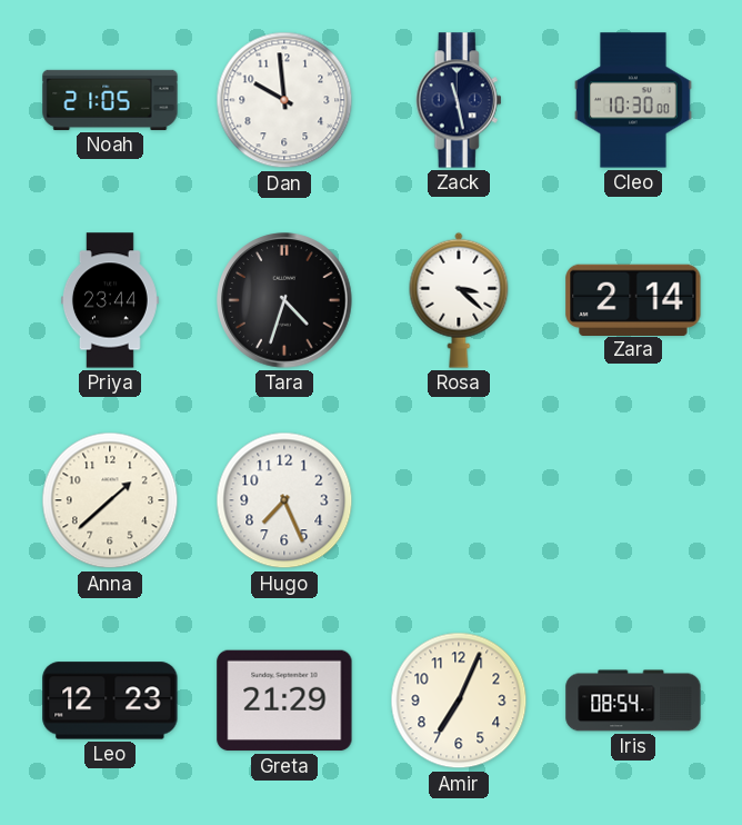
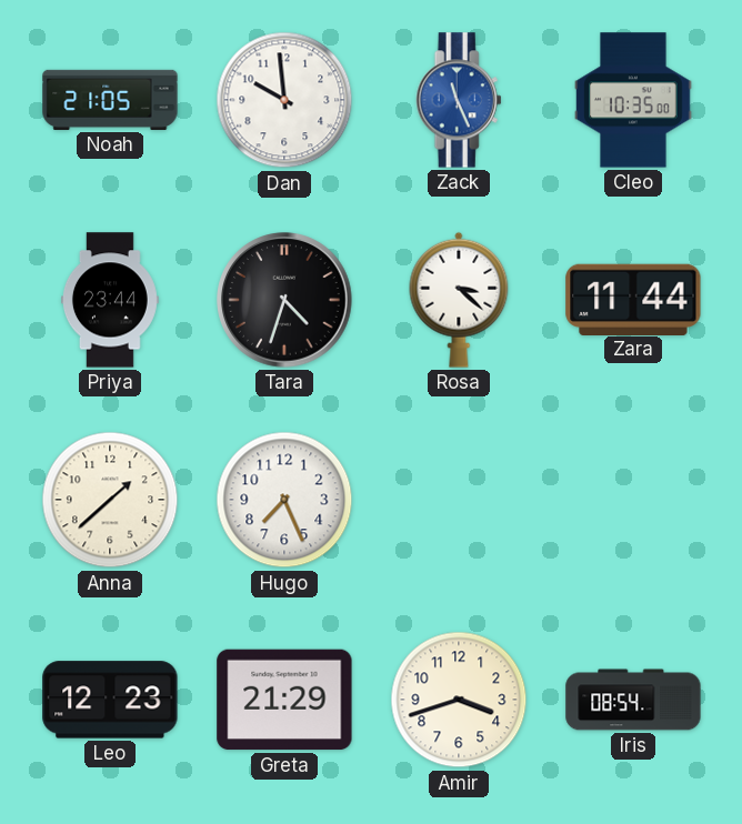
Zack: 11:28 -> 11:26 (459, 100)
Zack dial: navy -> blue (459, 100)
Cleo: 10:30 -> 10:35 (633, 100)
Zara: 2:14 -> 11:44 (633, 299)
Amir: 7:04 -> 3:42 (459, 700)
